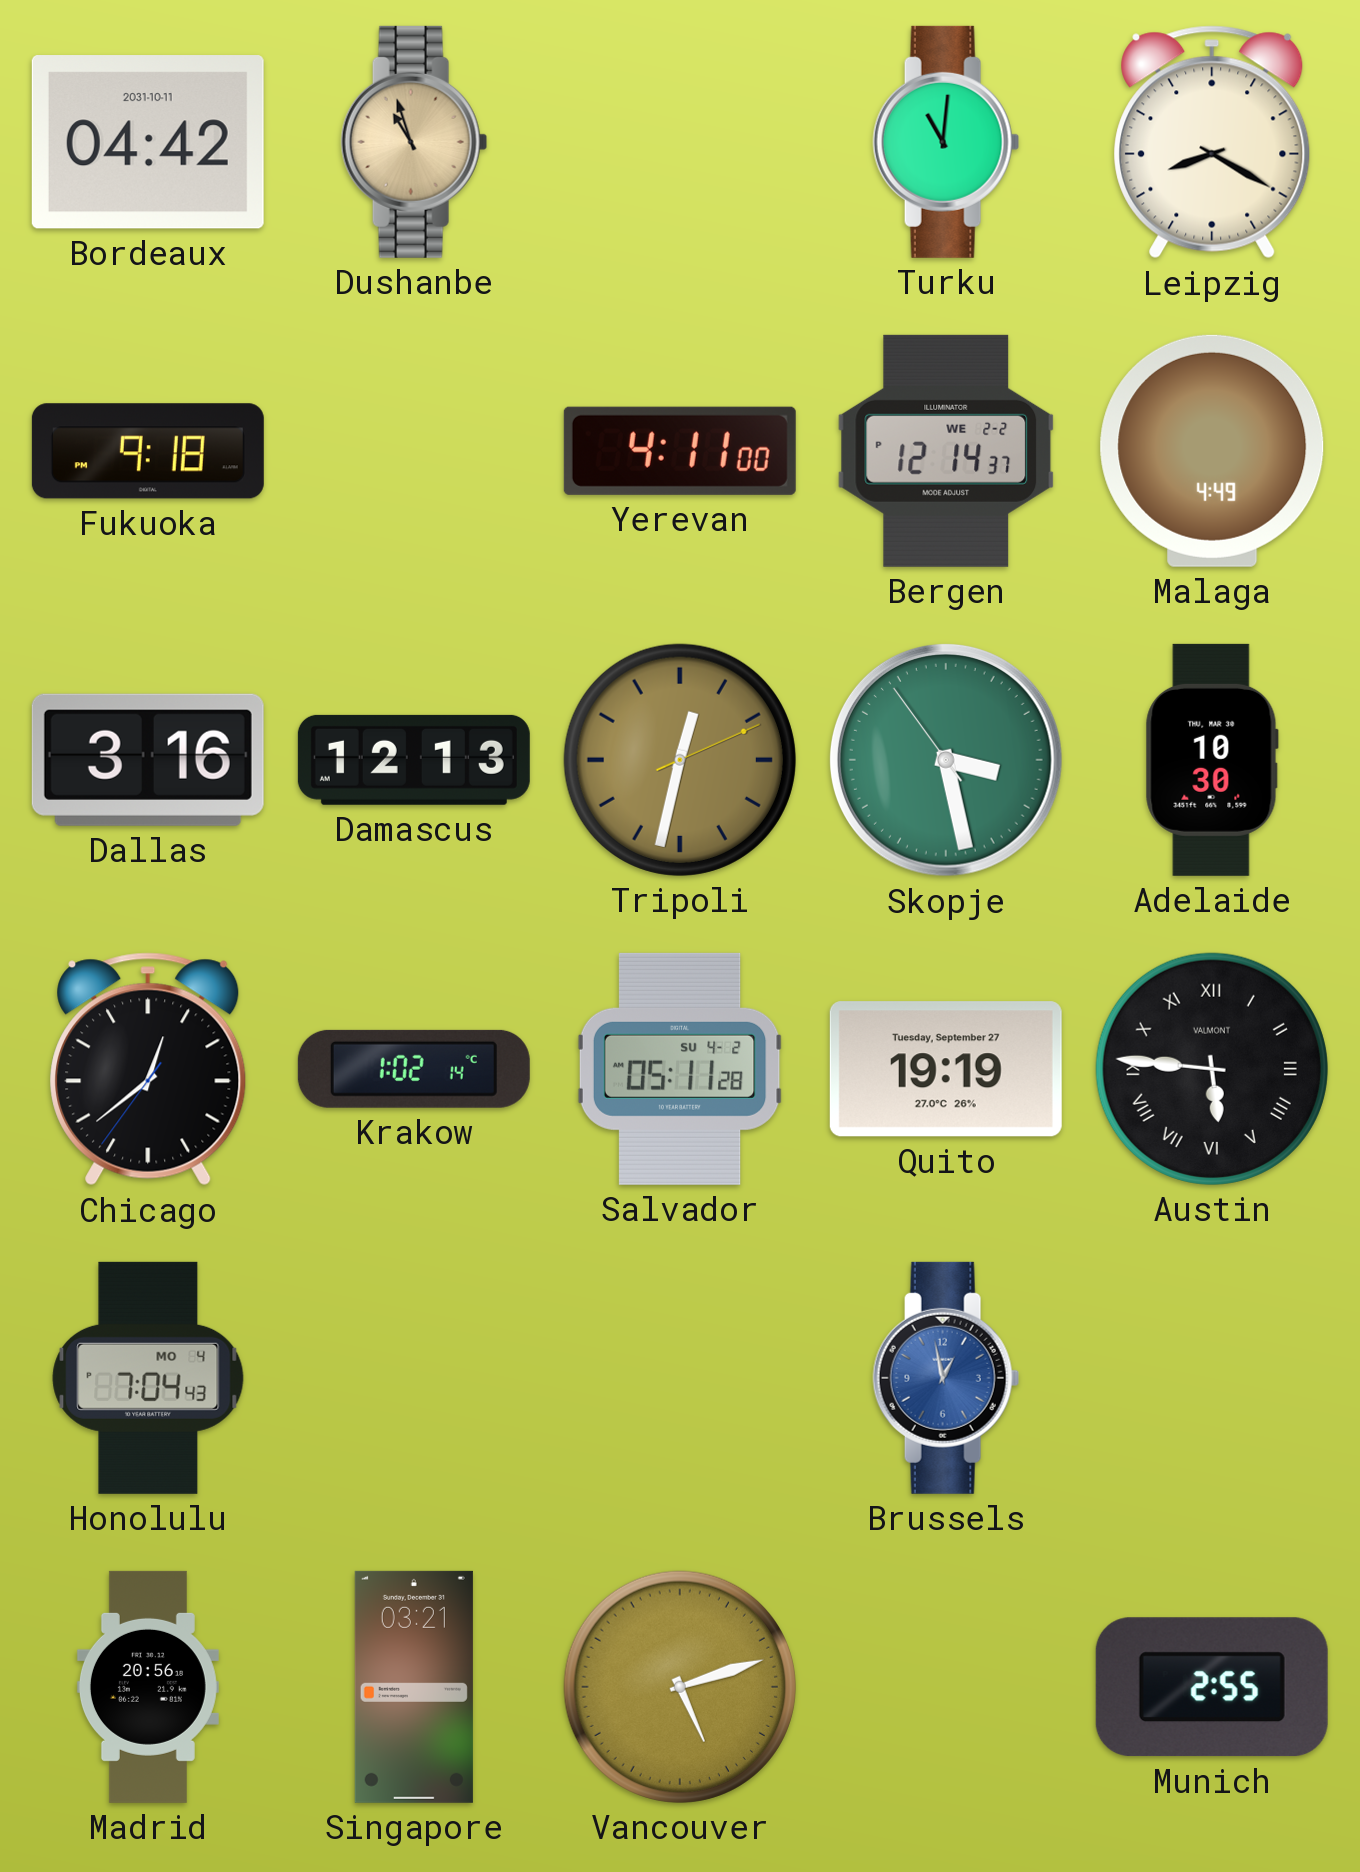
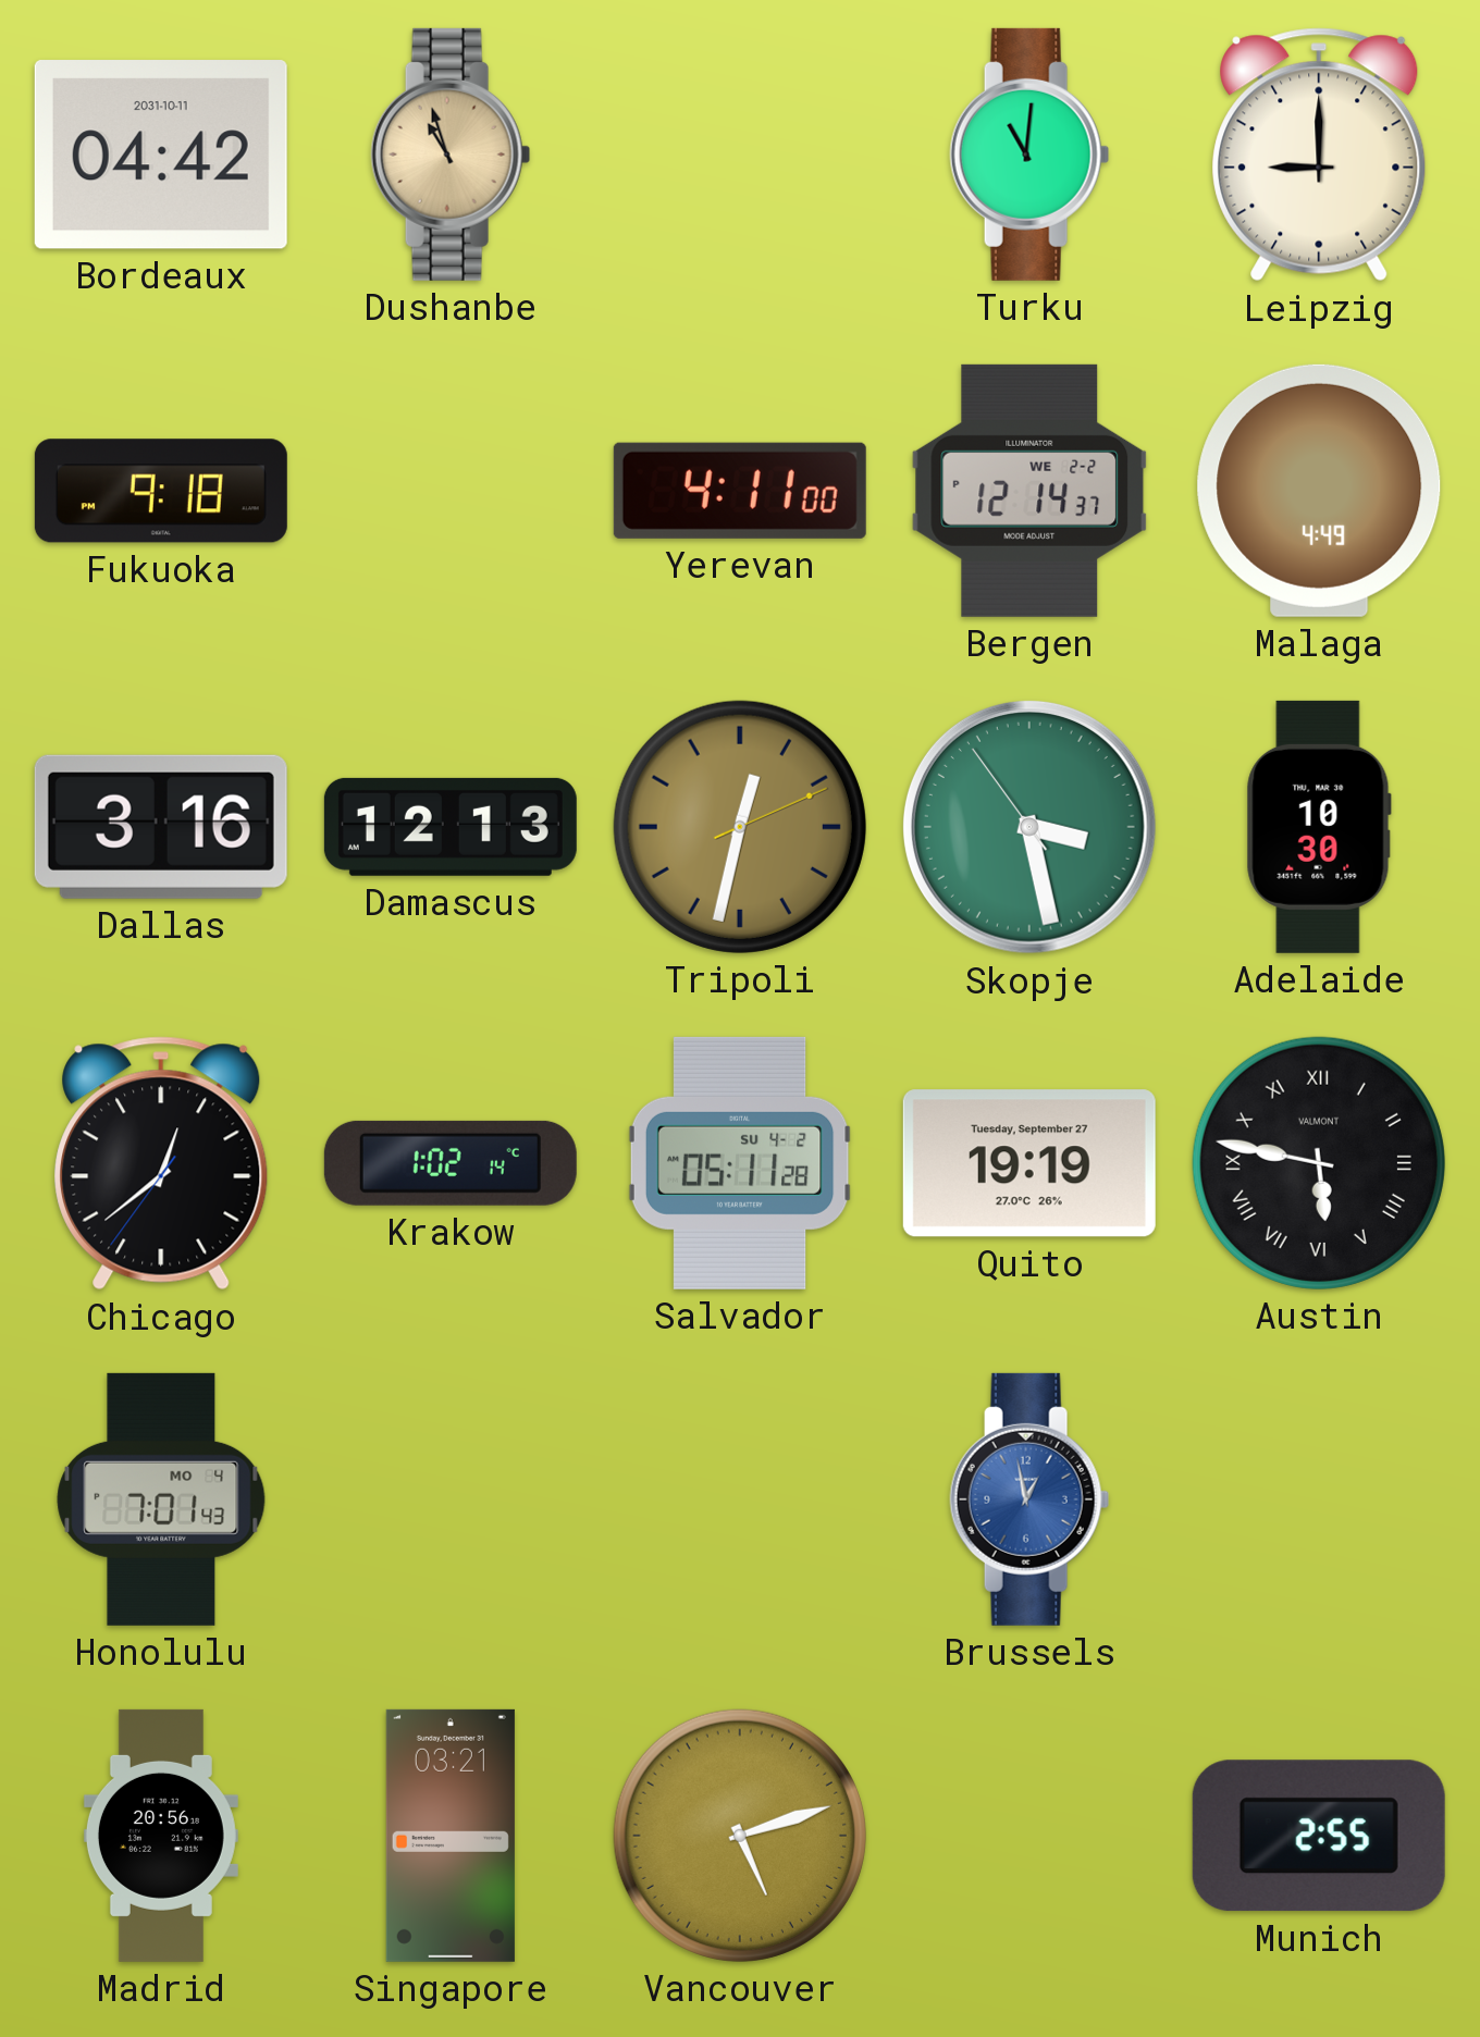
Leipzig: 8:20 -> 9:00 (1319, 155)
Austin: 5:46 -> 5:47 (1319, 1163)
Honolulu: 7:04 -> 7:01 (161, 1499)
